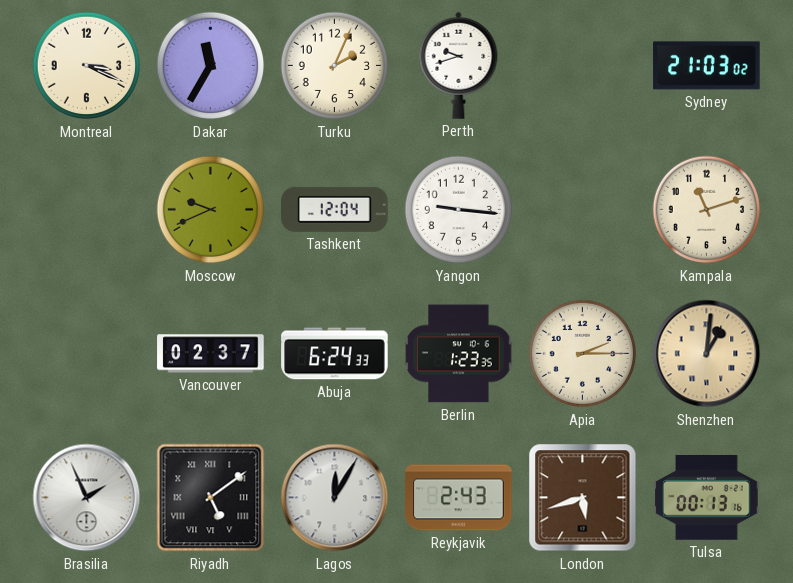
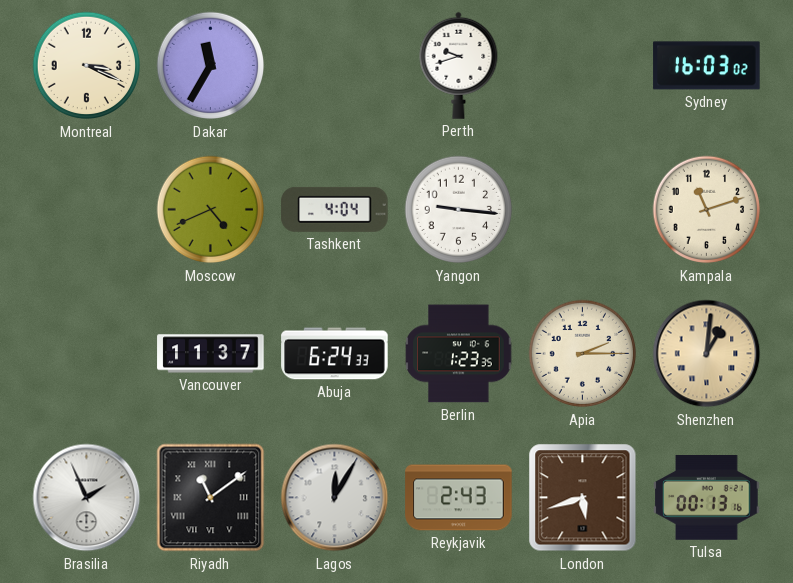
Turku: 2:04 -> none (335, 66)
Sydney: 21:03 -> 16:03 (707, 66)
Moscow: 9:41 -> 4:41 (211, 210)
Tashkent: 12:04 -> 4:04 (335, 209)
Vancouver: 02:37 -> 11:37 (211, 354)
Riyadh: 5:09 -> 11:09 (211, 498)
